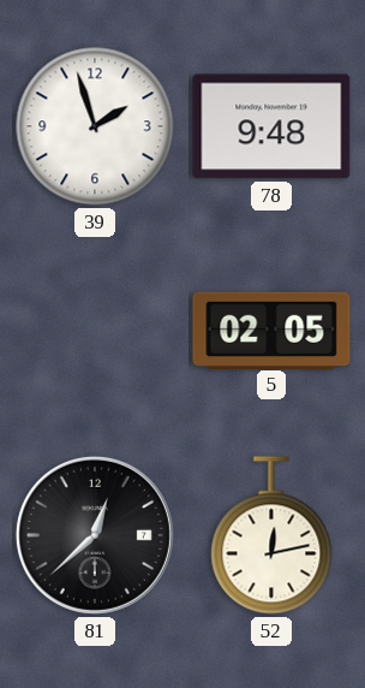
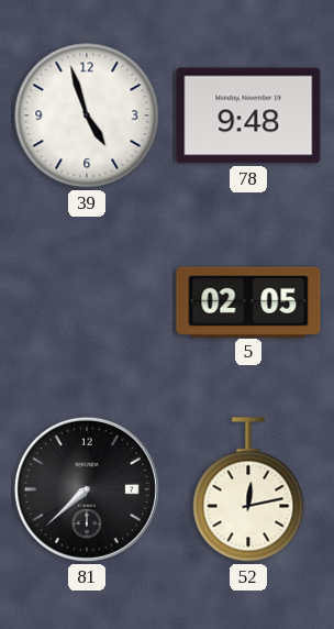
39: 1:57 -> 4:57 (87, 115)
81: 12:38 -> 7:38 (87, 489)
